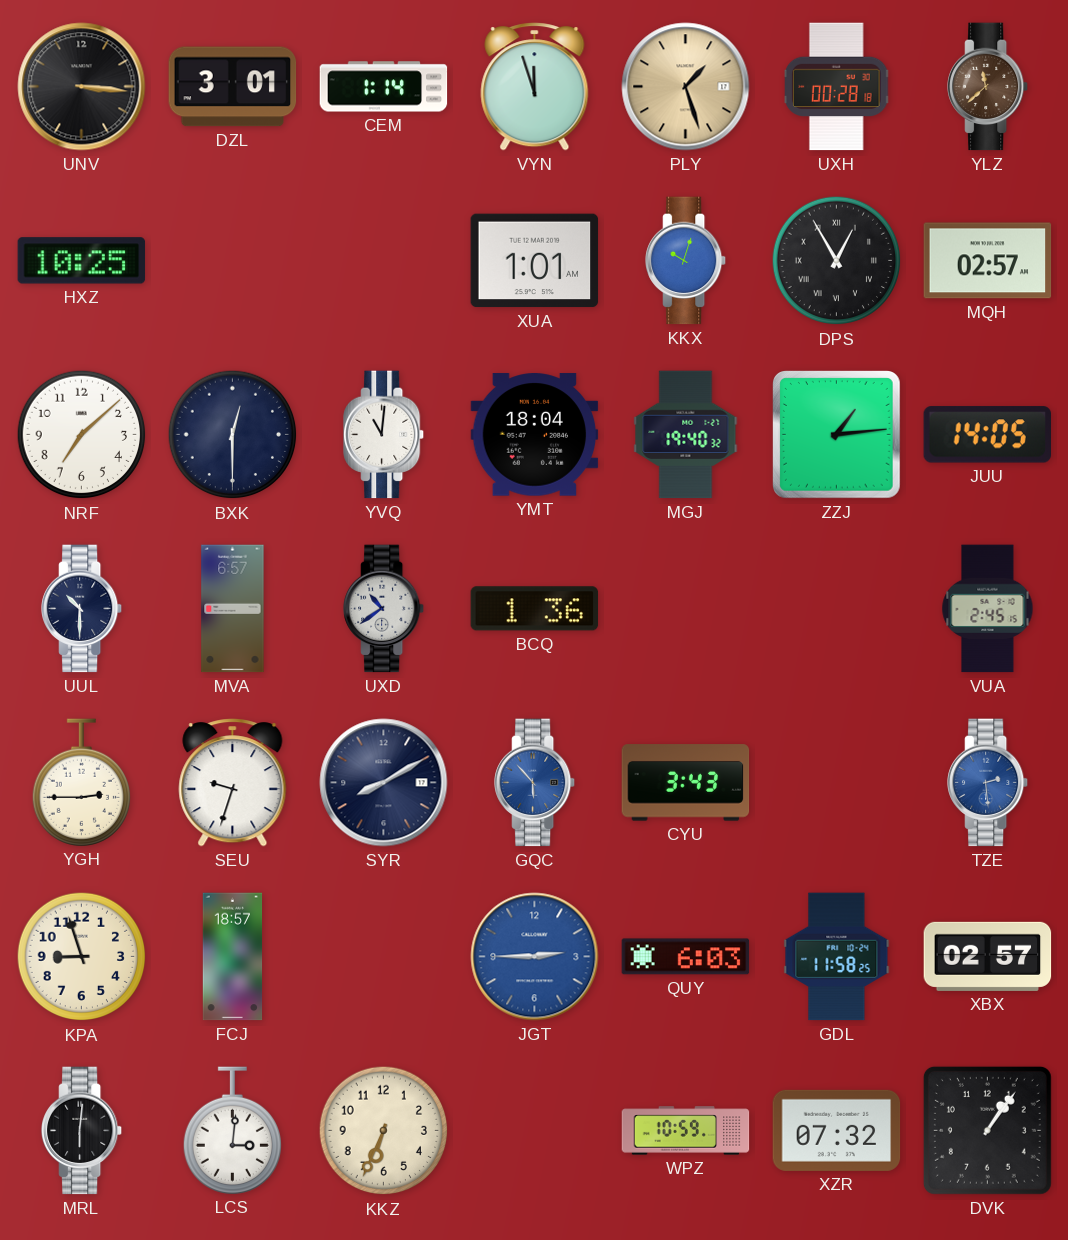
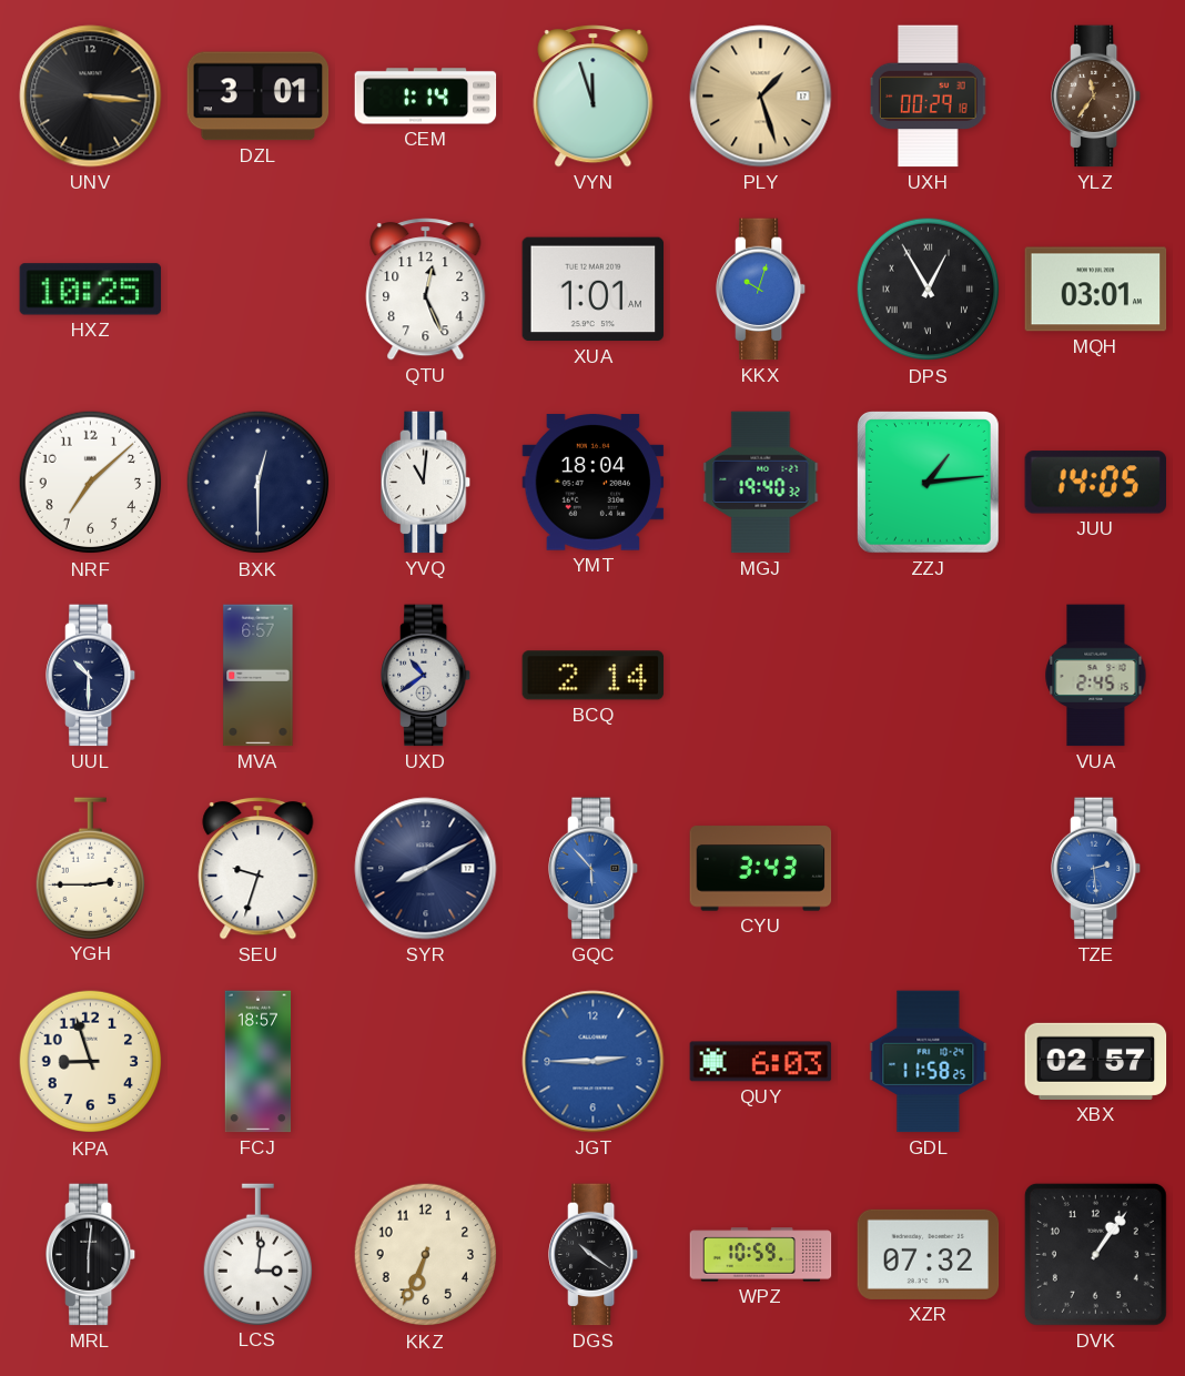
UXH: 00:28 -> 00:29 (929, 97)
YLZ: 11:38 -> 11:36 (1097, 97)
QTU: none -> 12:26 (426, 290)
MQH: 02:57 -> 03:01 (1096, 290)
BCQ: 1:36 -> 2:14 (594, 676)
DGS: none -> 10:21 (595, 1255)
